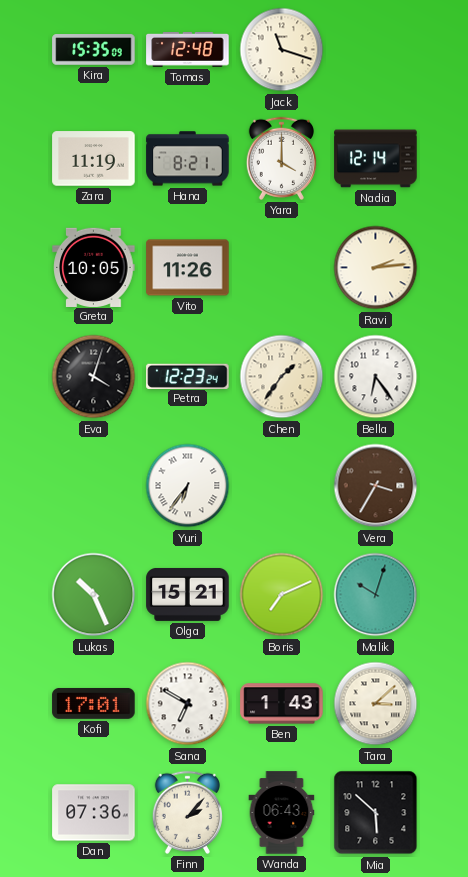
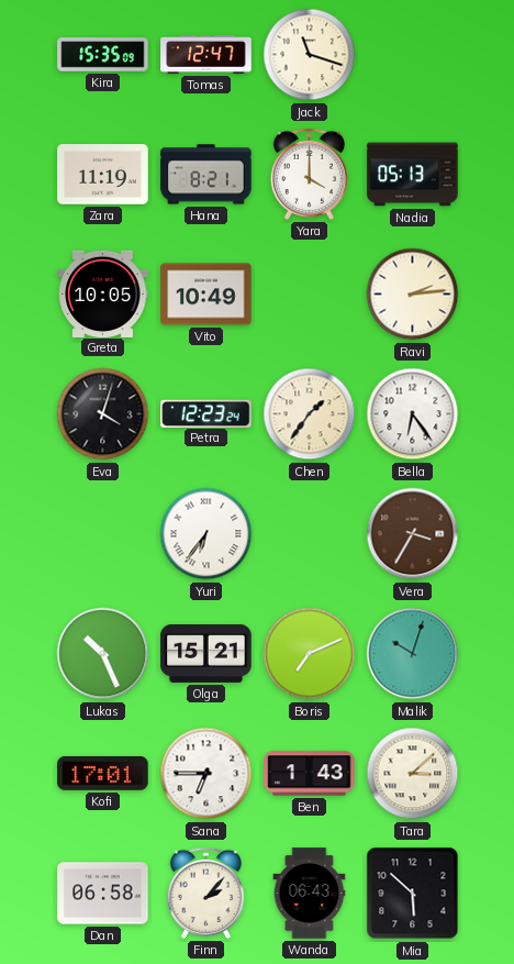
Tomas: 12:48 -> 12:47 (206, 55)
Nadia: 12:14 -> 05:13 (413, 175)
Vito: 11:26 -> 10:49 (206, 295)
Sana: 6:50 -> 6:45 (206, 774)
Dan: 07:36 -> 06:58 (103, 894)
